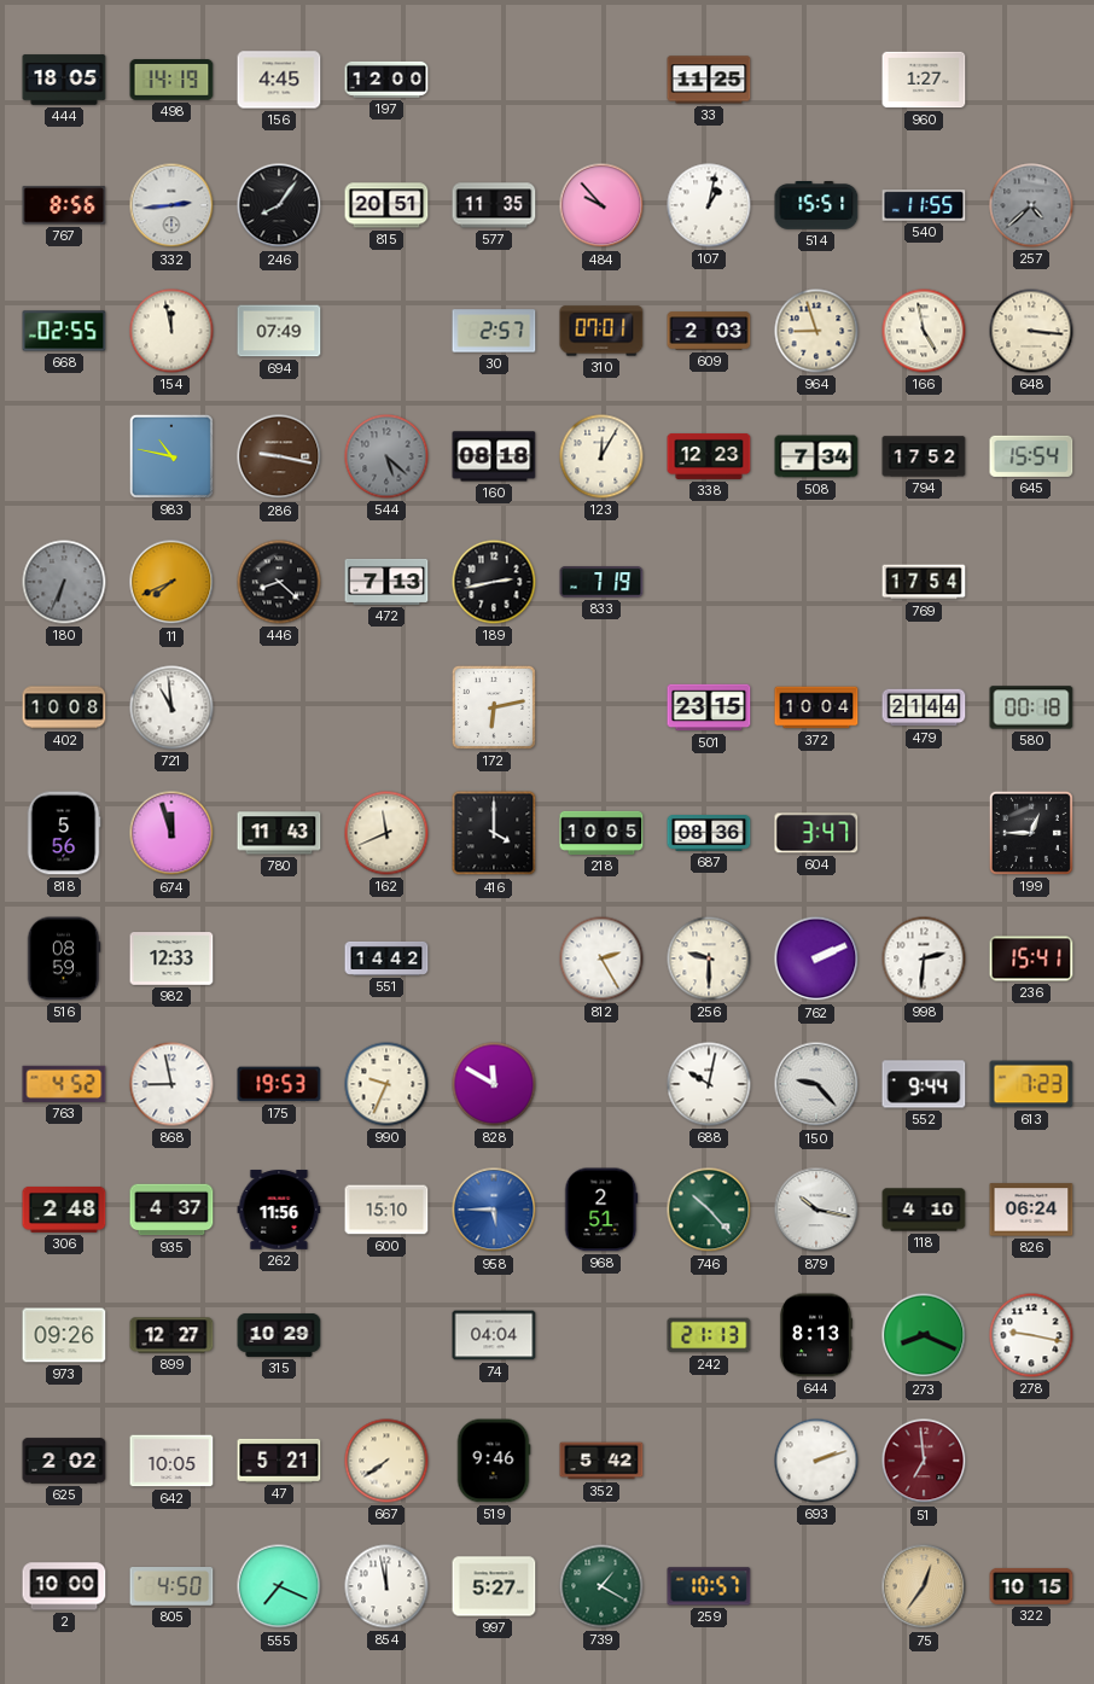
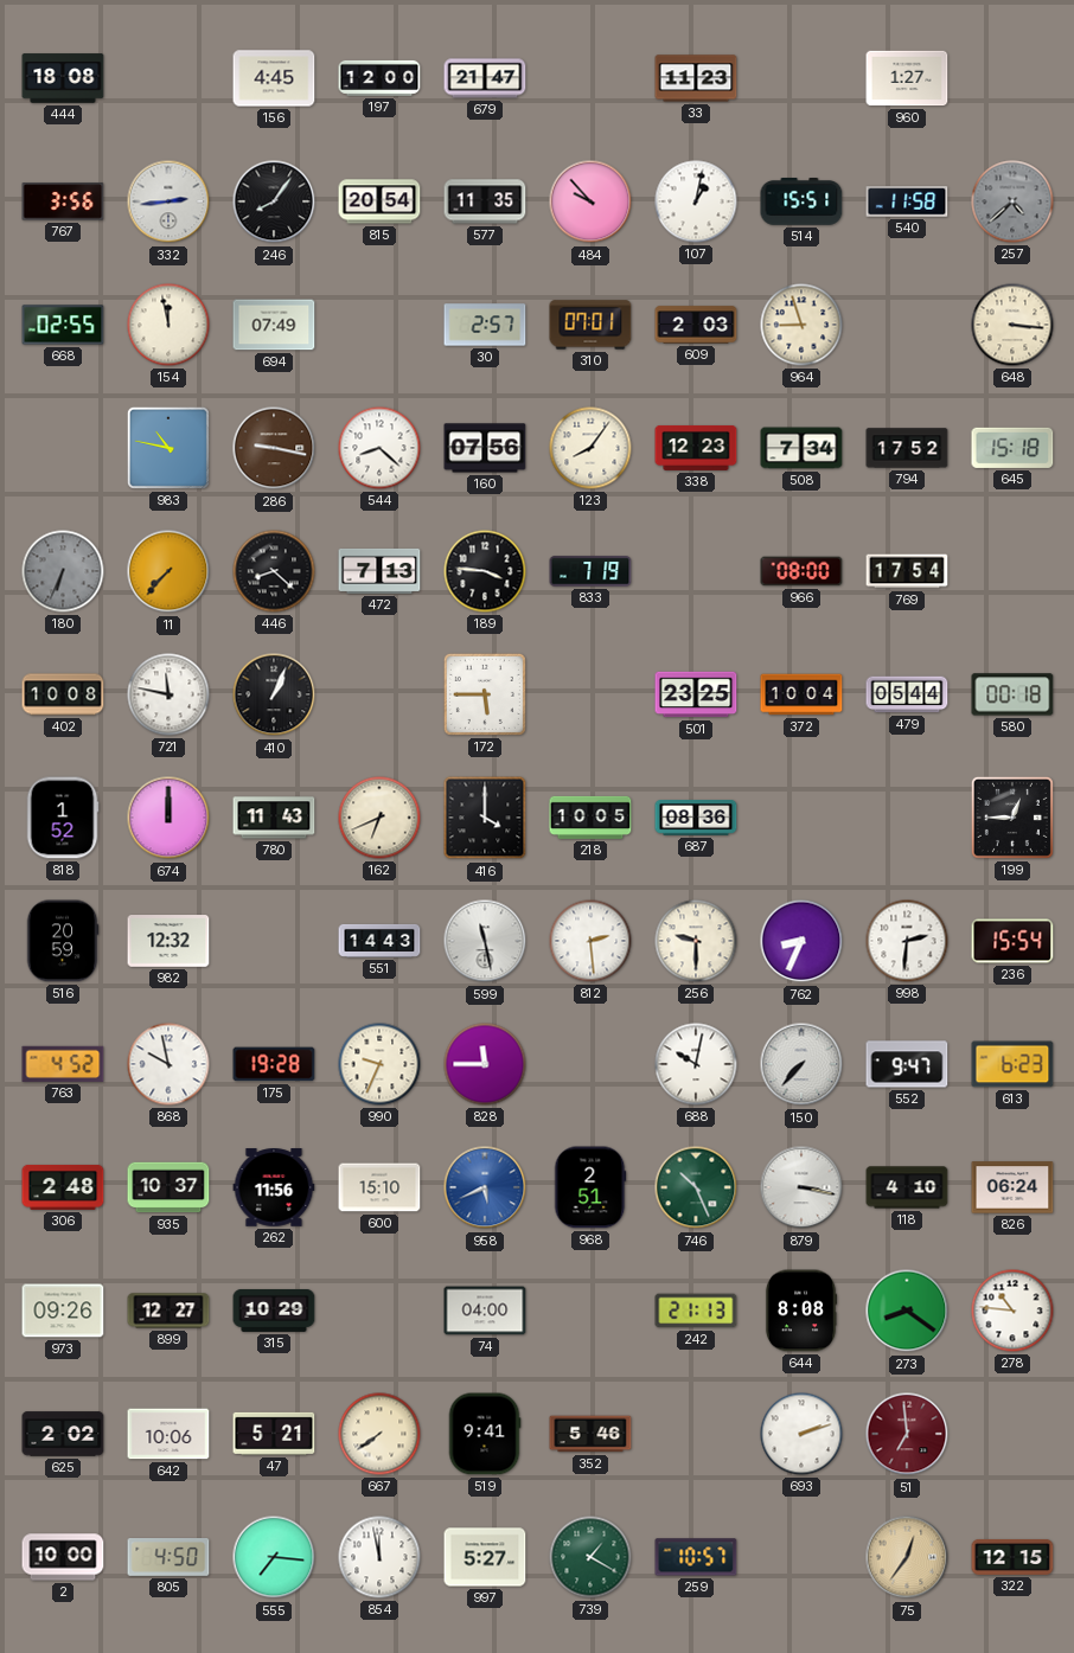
444: 18:05 -> 18:08 (63, 78)
498: 14:19 -> none (171, 80)
679: none -> 21:47 (485, 78)
33: 11:25 -> 11:23 (696, 78)
767: 8:56 -> 3:56 (63, 201)
815: 20:51 -> 20:54 (379, 201)
540: 11:55 -> 11:58 (907, 201)
166: 4:58 -> none (924, 331)
544: 5:22 -> 8:22 (379, 448)
544 dial: grey -> white (379, 448)
160: 08:18 -> 07:56 (485, 448)
123: 12:05 -> 8:06 (590, 448)
645: 15:54 -> 15:18 (1012, 448)
11: 7:41 -> 7:37 (168, 571)
189: 2:43 -> 3:46 (485, 571)
966: none -> 08:00 (801, 571)
721: 10:59 -> 11:47 (168, 694)
410: none -> 1:04 (274, 694)
172: 6:13 -> 5:45 (485, 694)
501: 23:15 -> 23:25 (696, 694)
479: 21:44 -> 05:44 (907, 694)
818: 5:56 -> 1:52 (63, 818)
674: 11:57 -> 12:00 (168, 818)
162: 11:41 -> 6:41 (379, 818)
604: 3:47 -> none (816, 833)
516: 08:59 -> 20:59 (63, 941)
982: 12:33 -> 12:32 (168, 941)
551: 14:42 -> 14:43 (379, 941)
599: none -> 11:28 (485, 941)
812: 2:25 -> 2:29 (590, 941)
762: 2:11 -> 8:34 (801, 941)
236: 15:41 -> 15:54 (1012, 941)
868: 8:58 -> 9:58 (168, 1064)
175: 19:53 -> 19:28 (274, 1064)
828: 11:50 -> 11:45 (485, 1064)
150: 9:23 -> 7:37 (801, 1064)
552: 9:44 -> 9:47 (907, 1064)
613: 7:23 -> 6:23 (1012, 1064)
935: 4:37 -> 10:37 (168, 1187)
958: 5:45 -> 5:41 (485, 1187)
746: 10:23 -> 10:26 (696, 1187)
879: 10:17 -> 3:17 (801, 1187)
74: 04:04 -> 04:00 (485, 1311)
644: 8:13 -> 8:08 (801, 1311)
273: 8:19 -> 8:21 (907, 1311)
278: 9:17 -> 10:46 (1012, 1311)
642: 10:05 -> 10:06 (168, 1434)
519: 9:46 -> 9:41 (485, 1434)
352: 5:42 -> 5:46 (590, 1434)
555: 7:19 -> 7:16 (274, 1557)
322: 10:15 -> 12:15 (1012, 1557)
